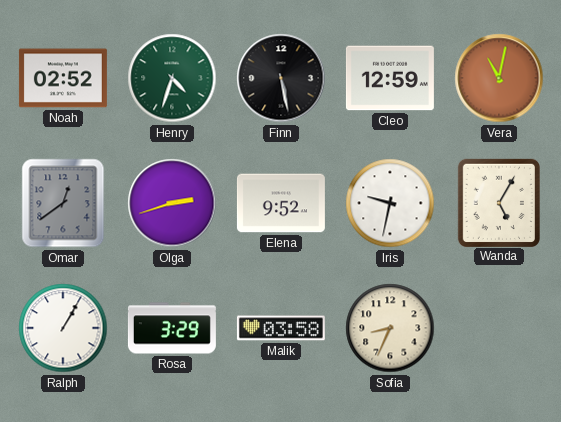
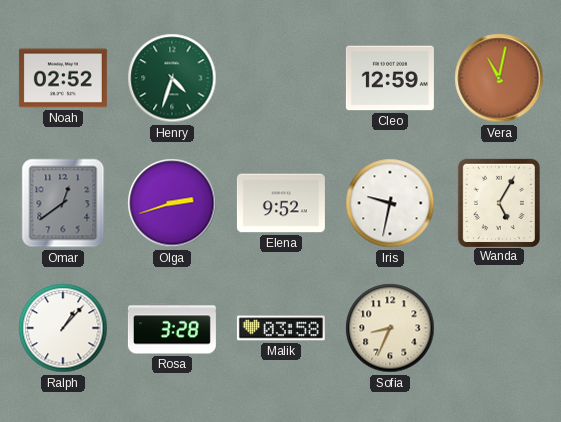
Finn: 5:28 -> none (281, 78)
Ralph: 1:05 -> 1:07 (63, 328)
Rosa: 3:29 -> 3:28 (172, 328)
